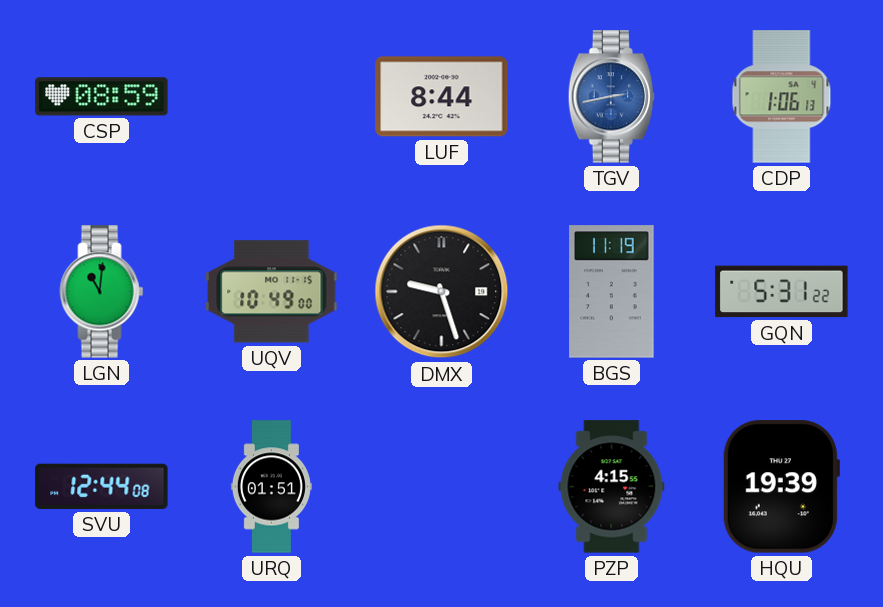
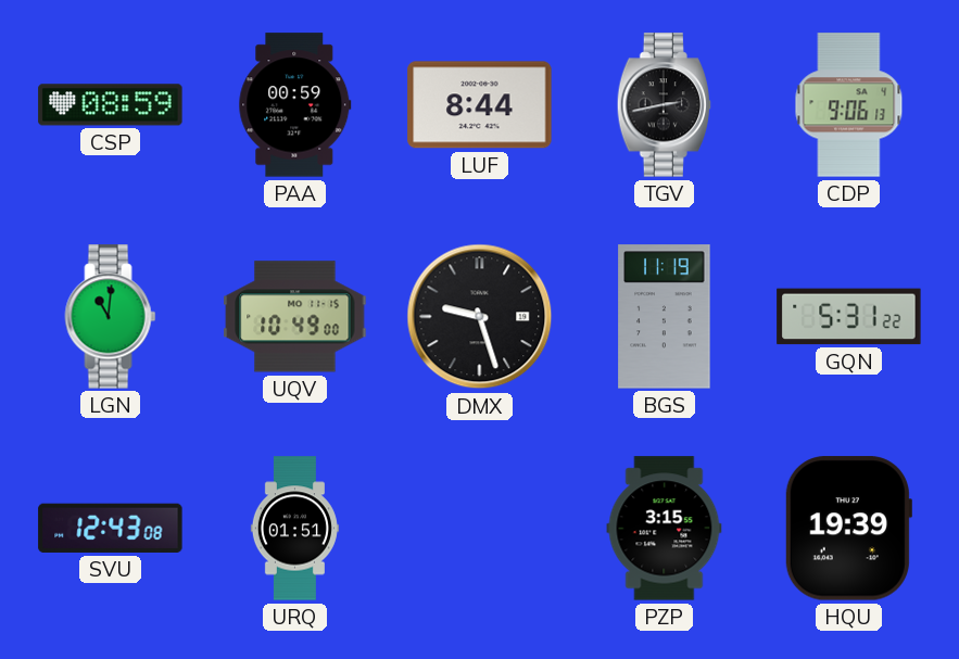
PAA: none -> 00:59 (295, 105)
TGV dial: blue -> black (665, 105)
CDP: 1:06 -> 9:06 (849, 105)
SVU: 12:44 -> 12:43 (111, 528)
PZP: 4:15 -> 3:15 (665, 529)
